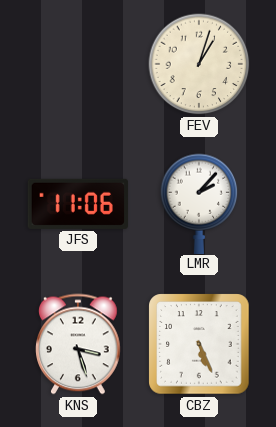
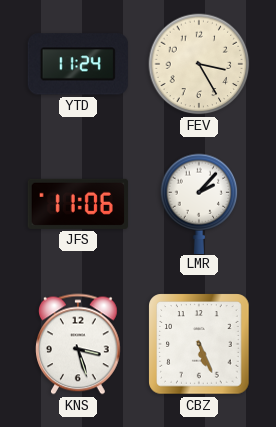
YTD: none -> 11:24 (78, 64)
FEV: 1:03 -> 3:25 (199, 64)
